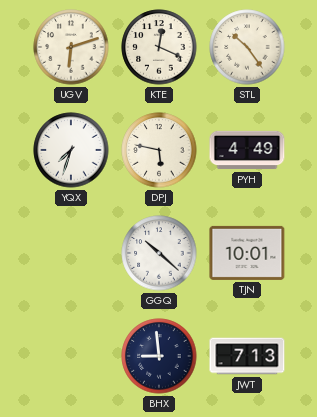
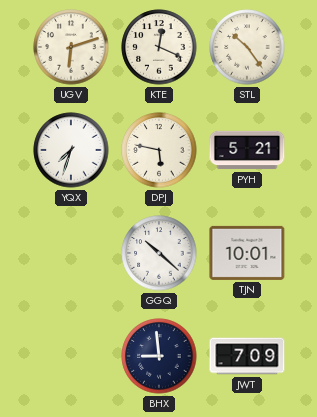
PYH: 4:49 -> 5:21 (247, 150)
JWT: 7:13 -> 7:09 (247, 356)
